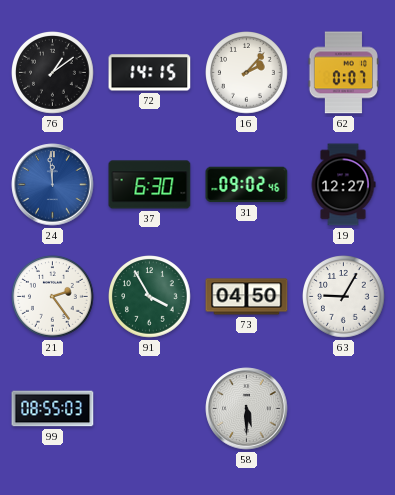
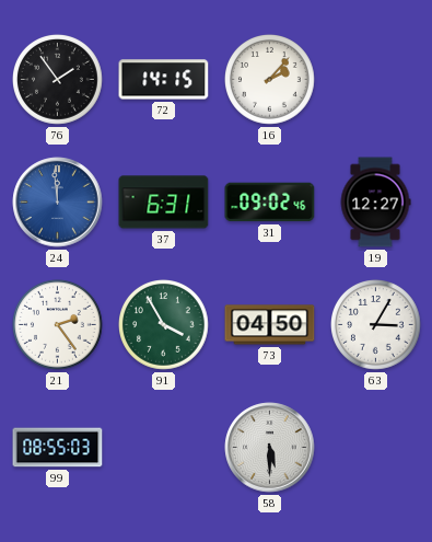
76: 1:09 -> 1:54 (58, 80)
62: 0:07 -> none (343, 73)
37: 6:30 -> 6:31 (164, 203)
63: 9:05 -> 3:05 (376, 325)
